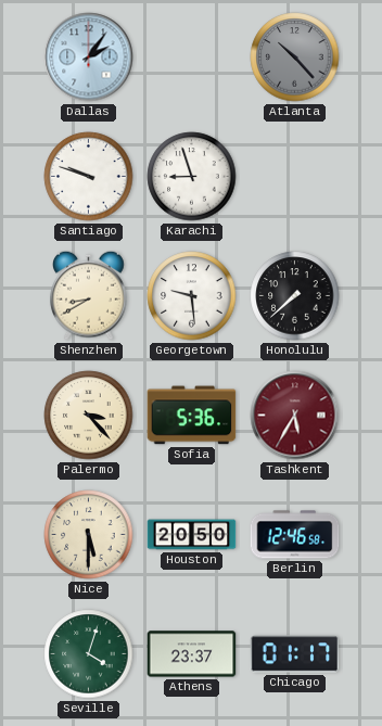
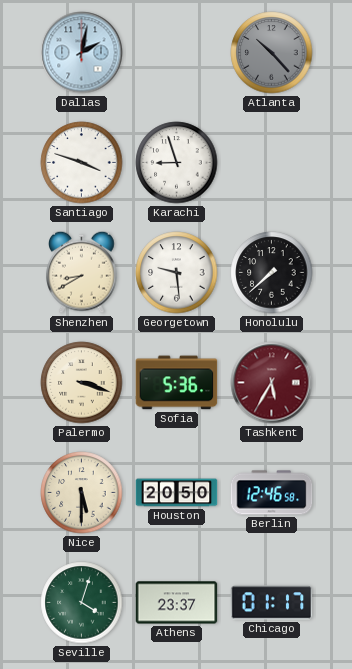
Dallas: 2:06 -> 2:02 (82, 53)
Santiago: 9:48 -> 3:48 (82, 163)
Palermo: 3:23 -> 3:18 (82, 383)
